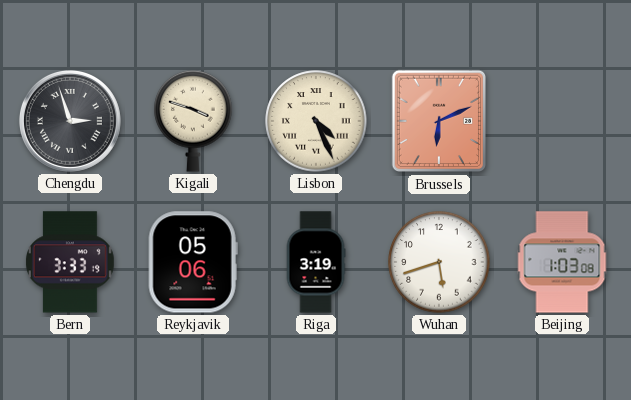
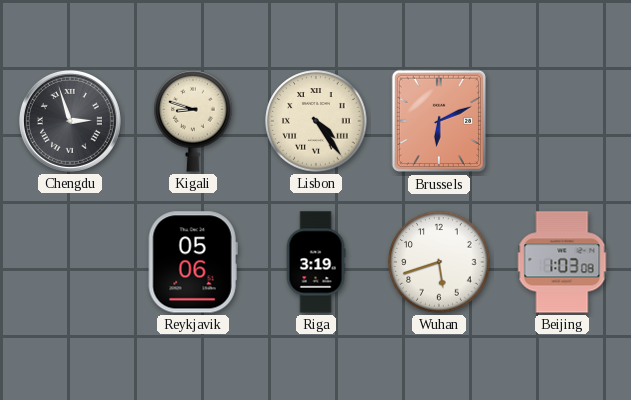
Kigali: 3:48 -> 8:48 (193, 121)
Lisbon: 4:26 -> 4:24 (316, 121)
Bern: 3:33 -> none (70, 262)
